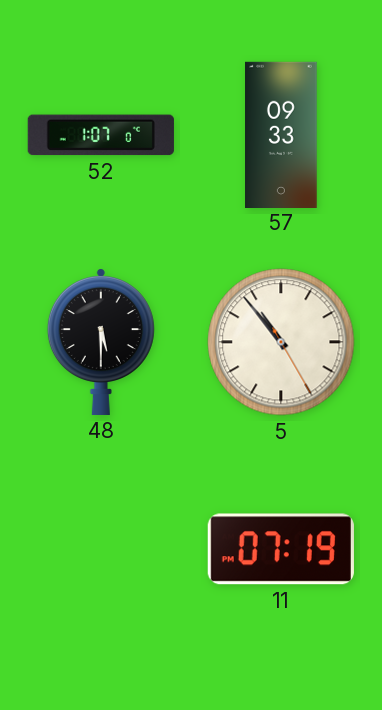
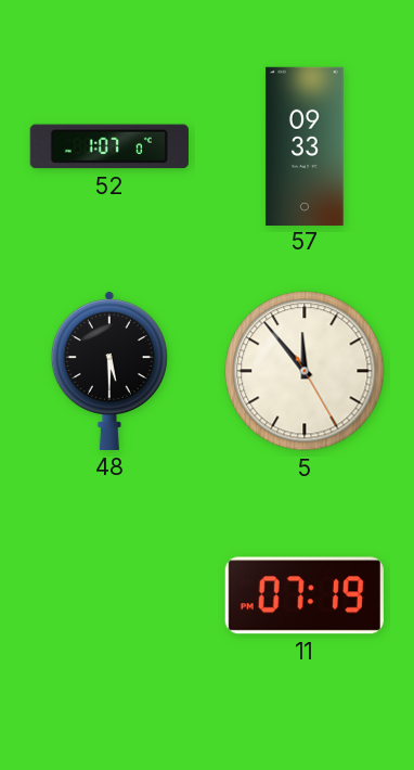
5: 10:53 -> 11:53 (305, 371)
